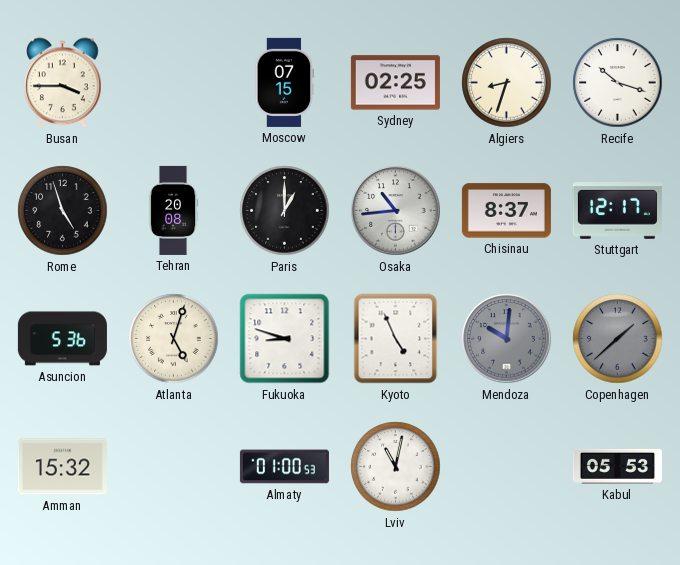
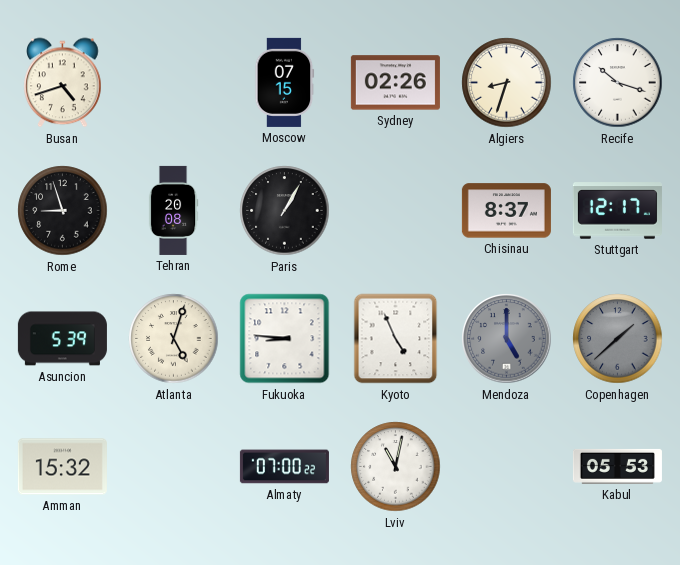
Busan: 3:45 -> 4:42 (63, 83)
Sydney: 02:25 -> 02:26 (395, 83)
Rome: 4:57 -> 8:57 (63, 211)
Paris: 1:00 -> 1:05 (285, 211)
Osaka: 10:44 -> none (396, 211)
Asuncion: 5:36 -> 5:39 (62, 339)
Fukuoka: 8:48 -> 8:46 (285, 339)
Mendoza: 10:01 -> 5:00 (507, 339)
Almaty: 01:00 -> 07:00 (284, 467)
